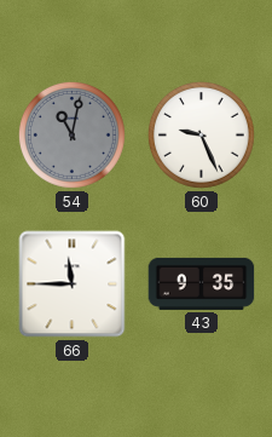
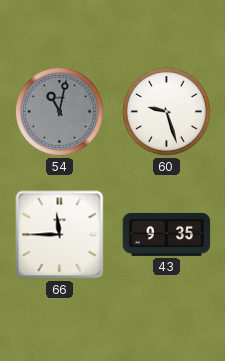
60: 9:26 -> 9:27 (166, 111)
